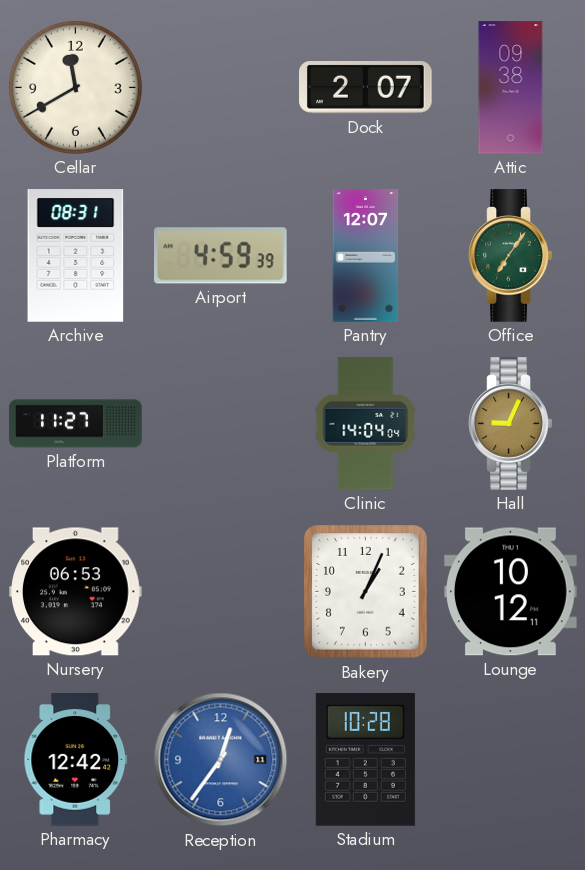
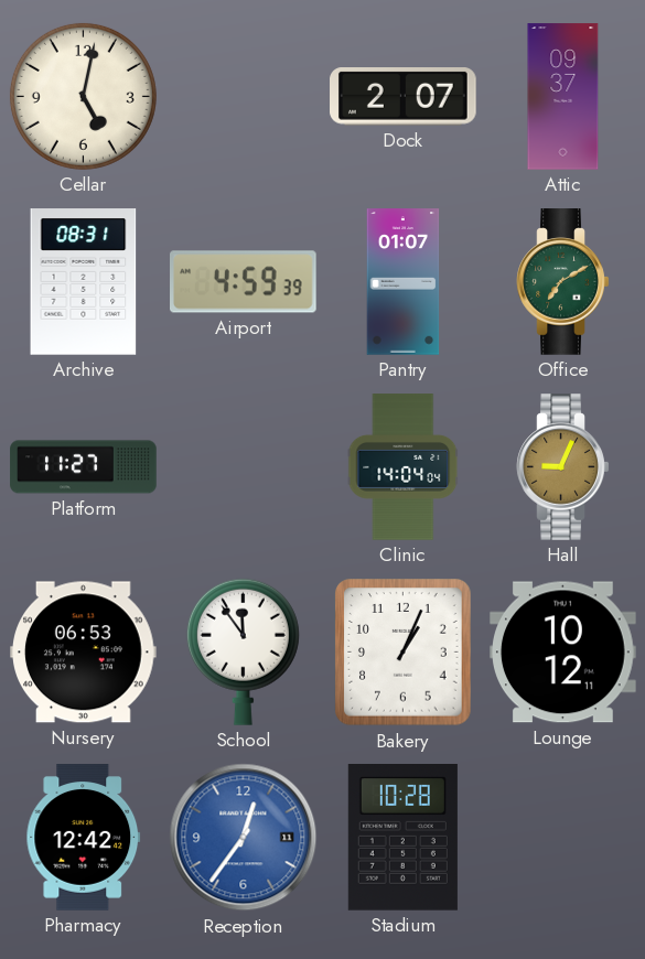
Cellar: 11:40 -> 5:02 (83, 96)
Attic: 09:38 -> 09:37 (563, 97)
Pantry: 12:07 -> 01:07 (404, 282)
Office: 7:06 -> 7:10 (563, 282)
School: none -> 11:54 (243, 651)
